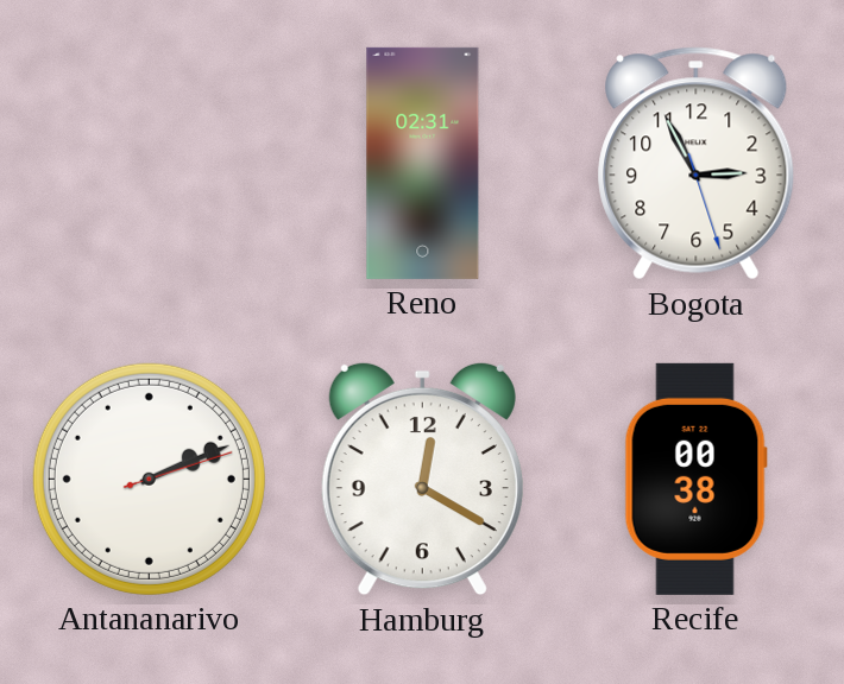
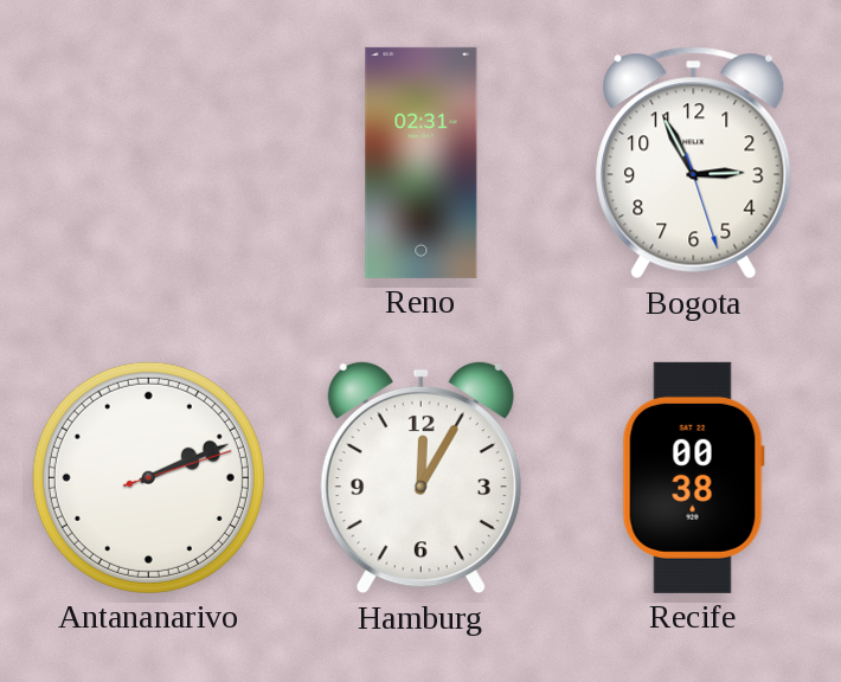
Hamburg: 12:20 -> 12:05 (420, 477)
